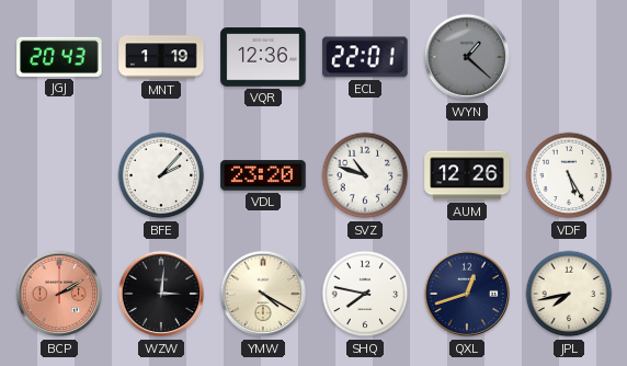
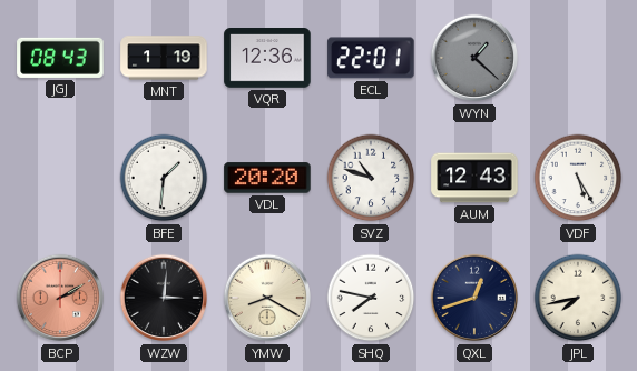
JGJ: 20:43 -> 08:43 (60, 58)
BFE: 2:07 -> 1:31 (164, 178)
VDL: 23:20 -> 20:20 (267, 178)
AUM: 12:26 -> 12:43 (474, 178)
YMW: 4:20 -> 8:20 (267, 298)
